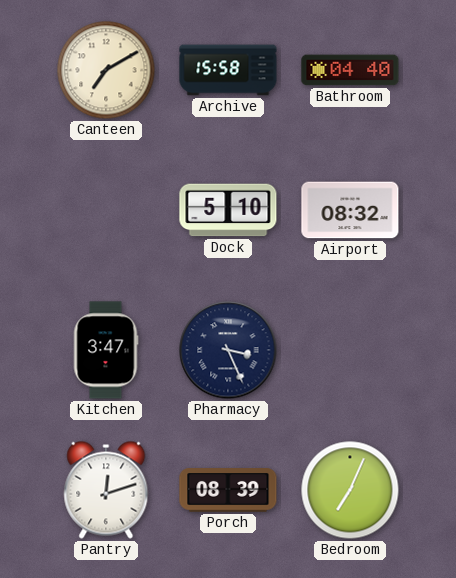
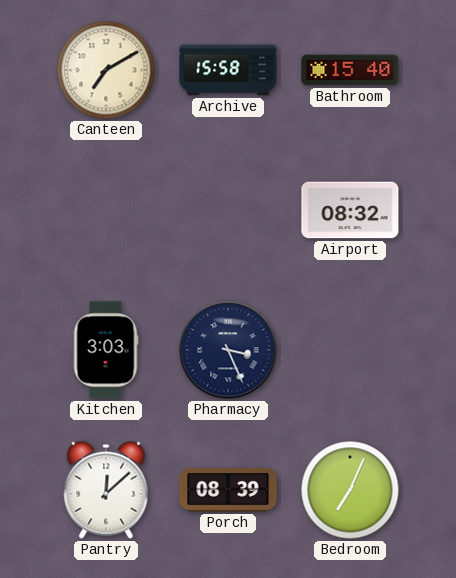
Bathroom: 04:40 -> 15:40 (350, 70)
Dock: 5:10 -> none (228, 210)
Kitchen: 3:47 -> 3:03 (106, 350)
Pantry: 12:12 -> 12:08 (106, 490)
